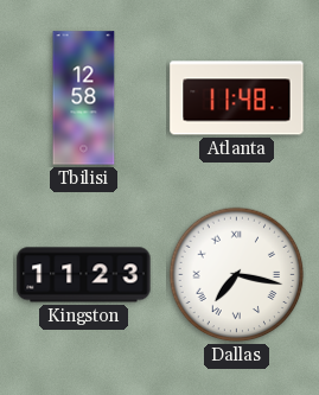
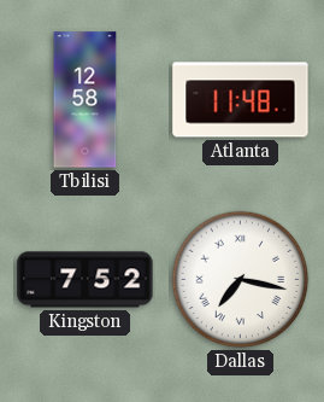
Kingston: 11:23 -> 7:52 (86, 280)
